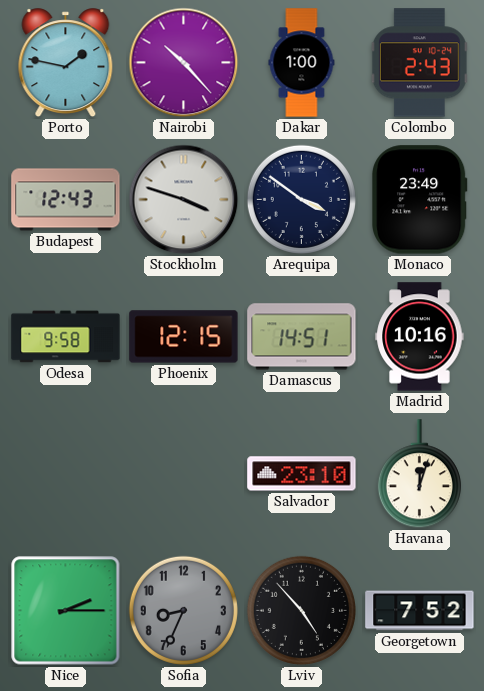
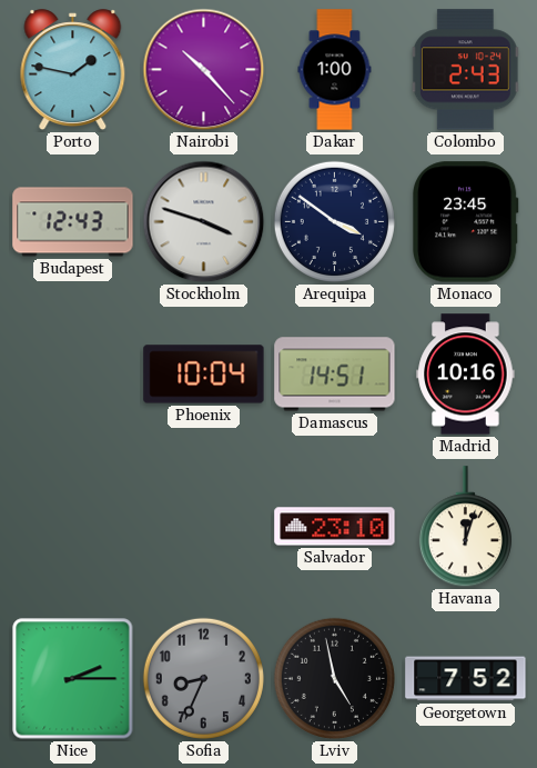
Monaco: 23:49 -> 23:45 (466, 222)
Odesa: 9:58 -> none (66, 337)
Phoenix: 12:15 -> 10:04 (204, 375)
Lviv: 4:53 -> 4:58 (334, 678)
